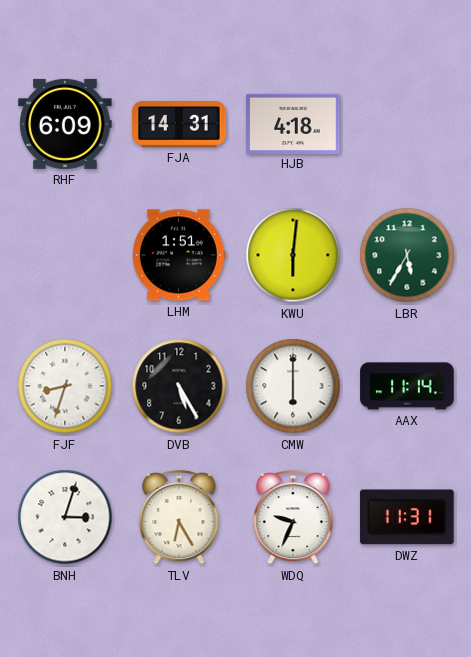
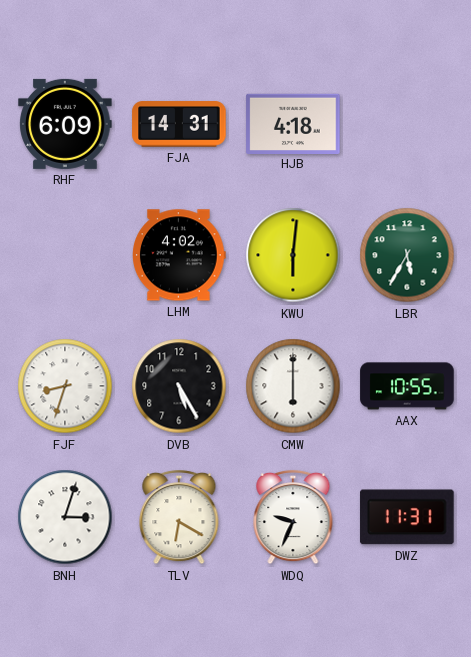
LHM: 1:51 -> 4:02 (180, 255)
AAX: 11:14 -> 10:55 (407, 386)
TLV: 6:25 -> 6:20 (179, 517)
